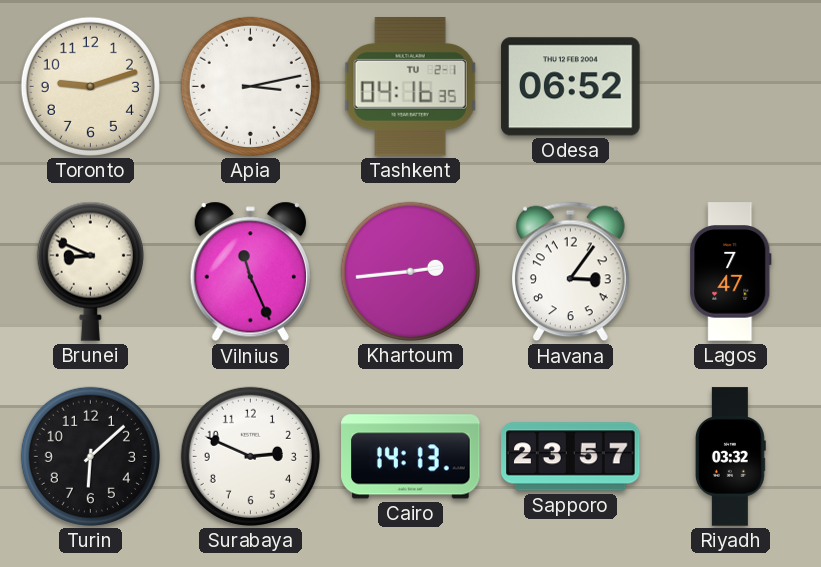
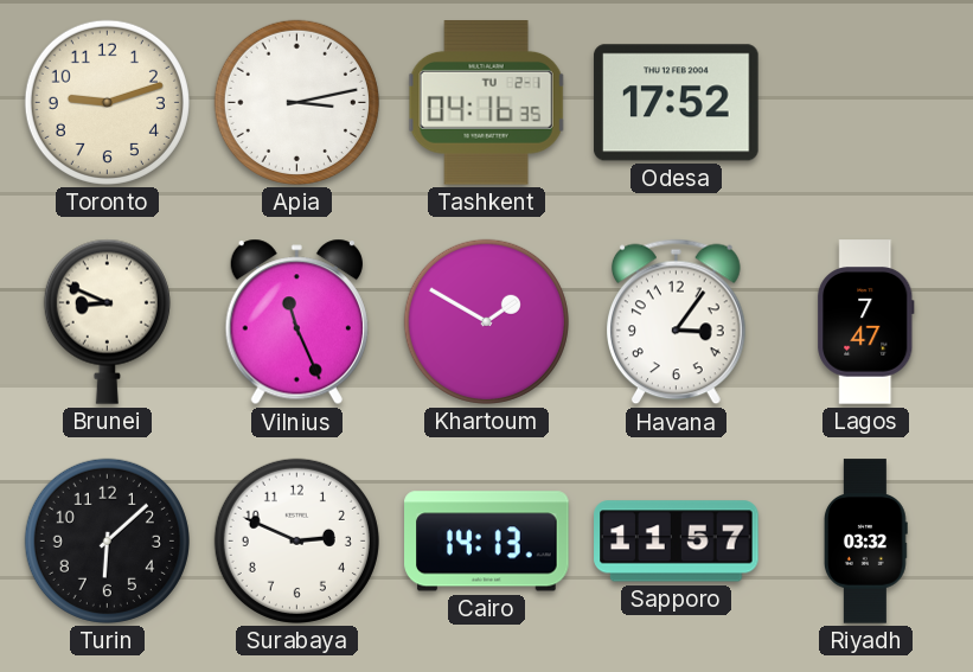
Odesa: 06:52 -> 17:52 (677, 103)
Khartoum: 2:44 -> 1:50 (486, 321)
Sapporo: 23:57 -> 11:57 (677, 542)
